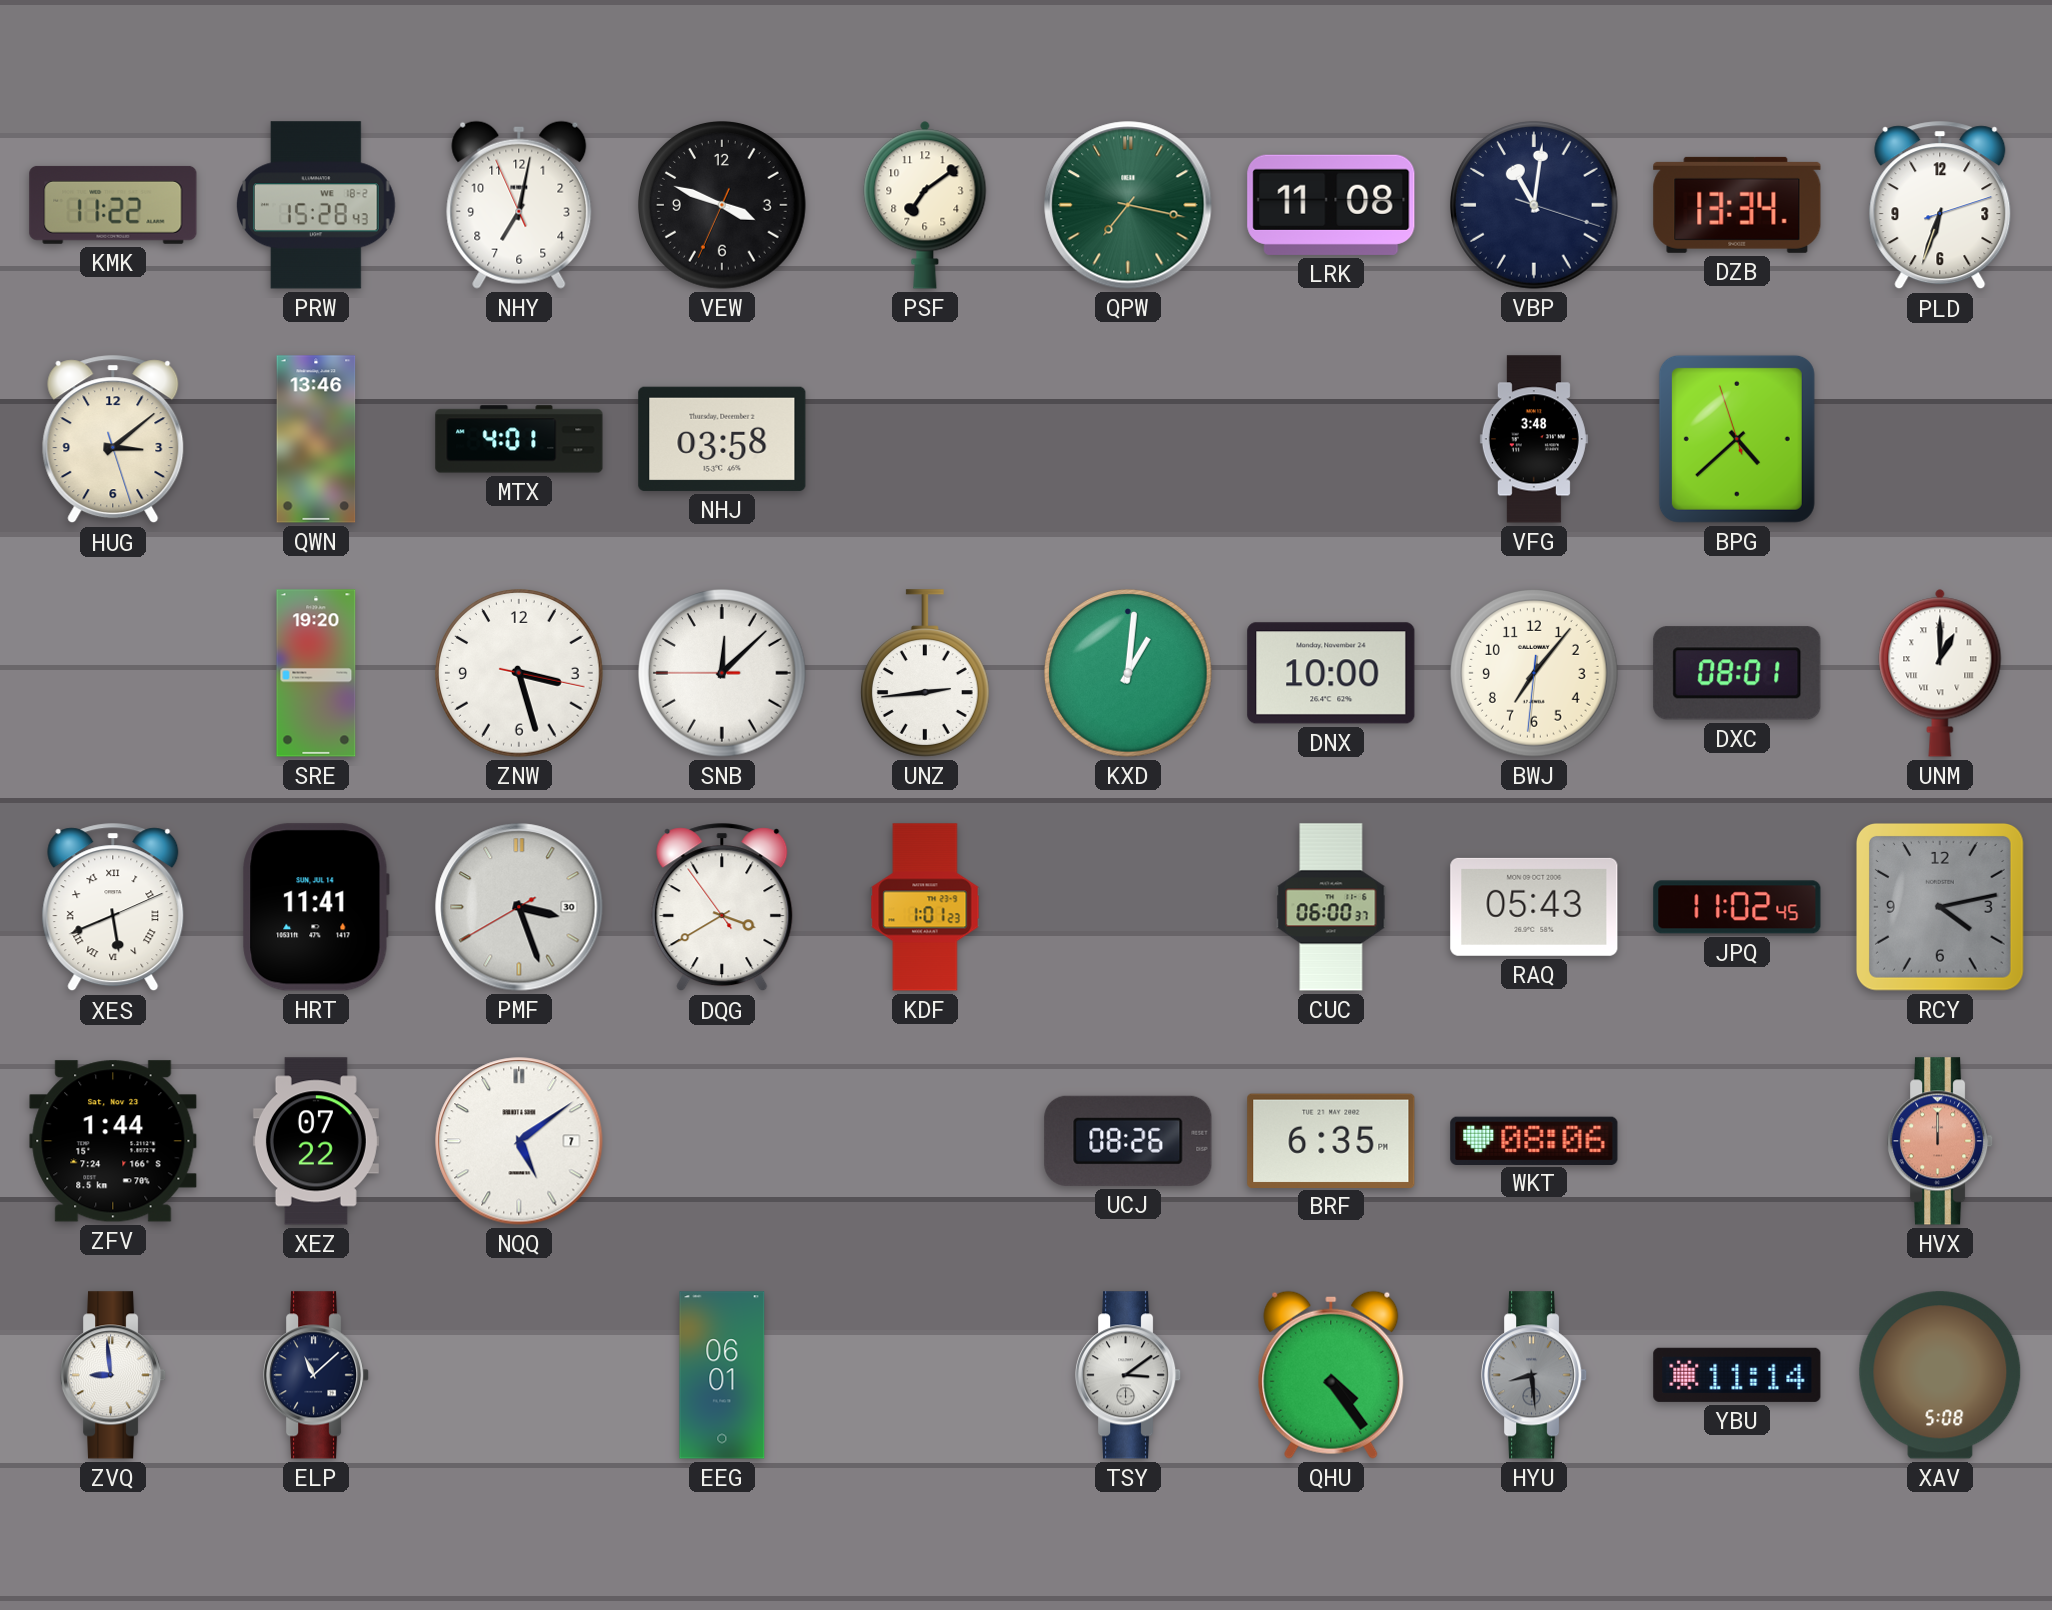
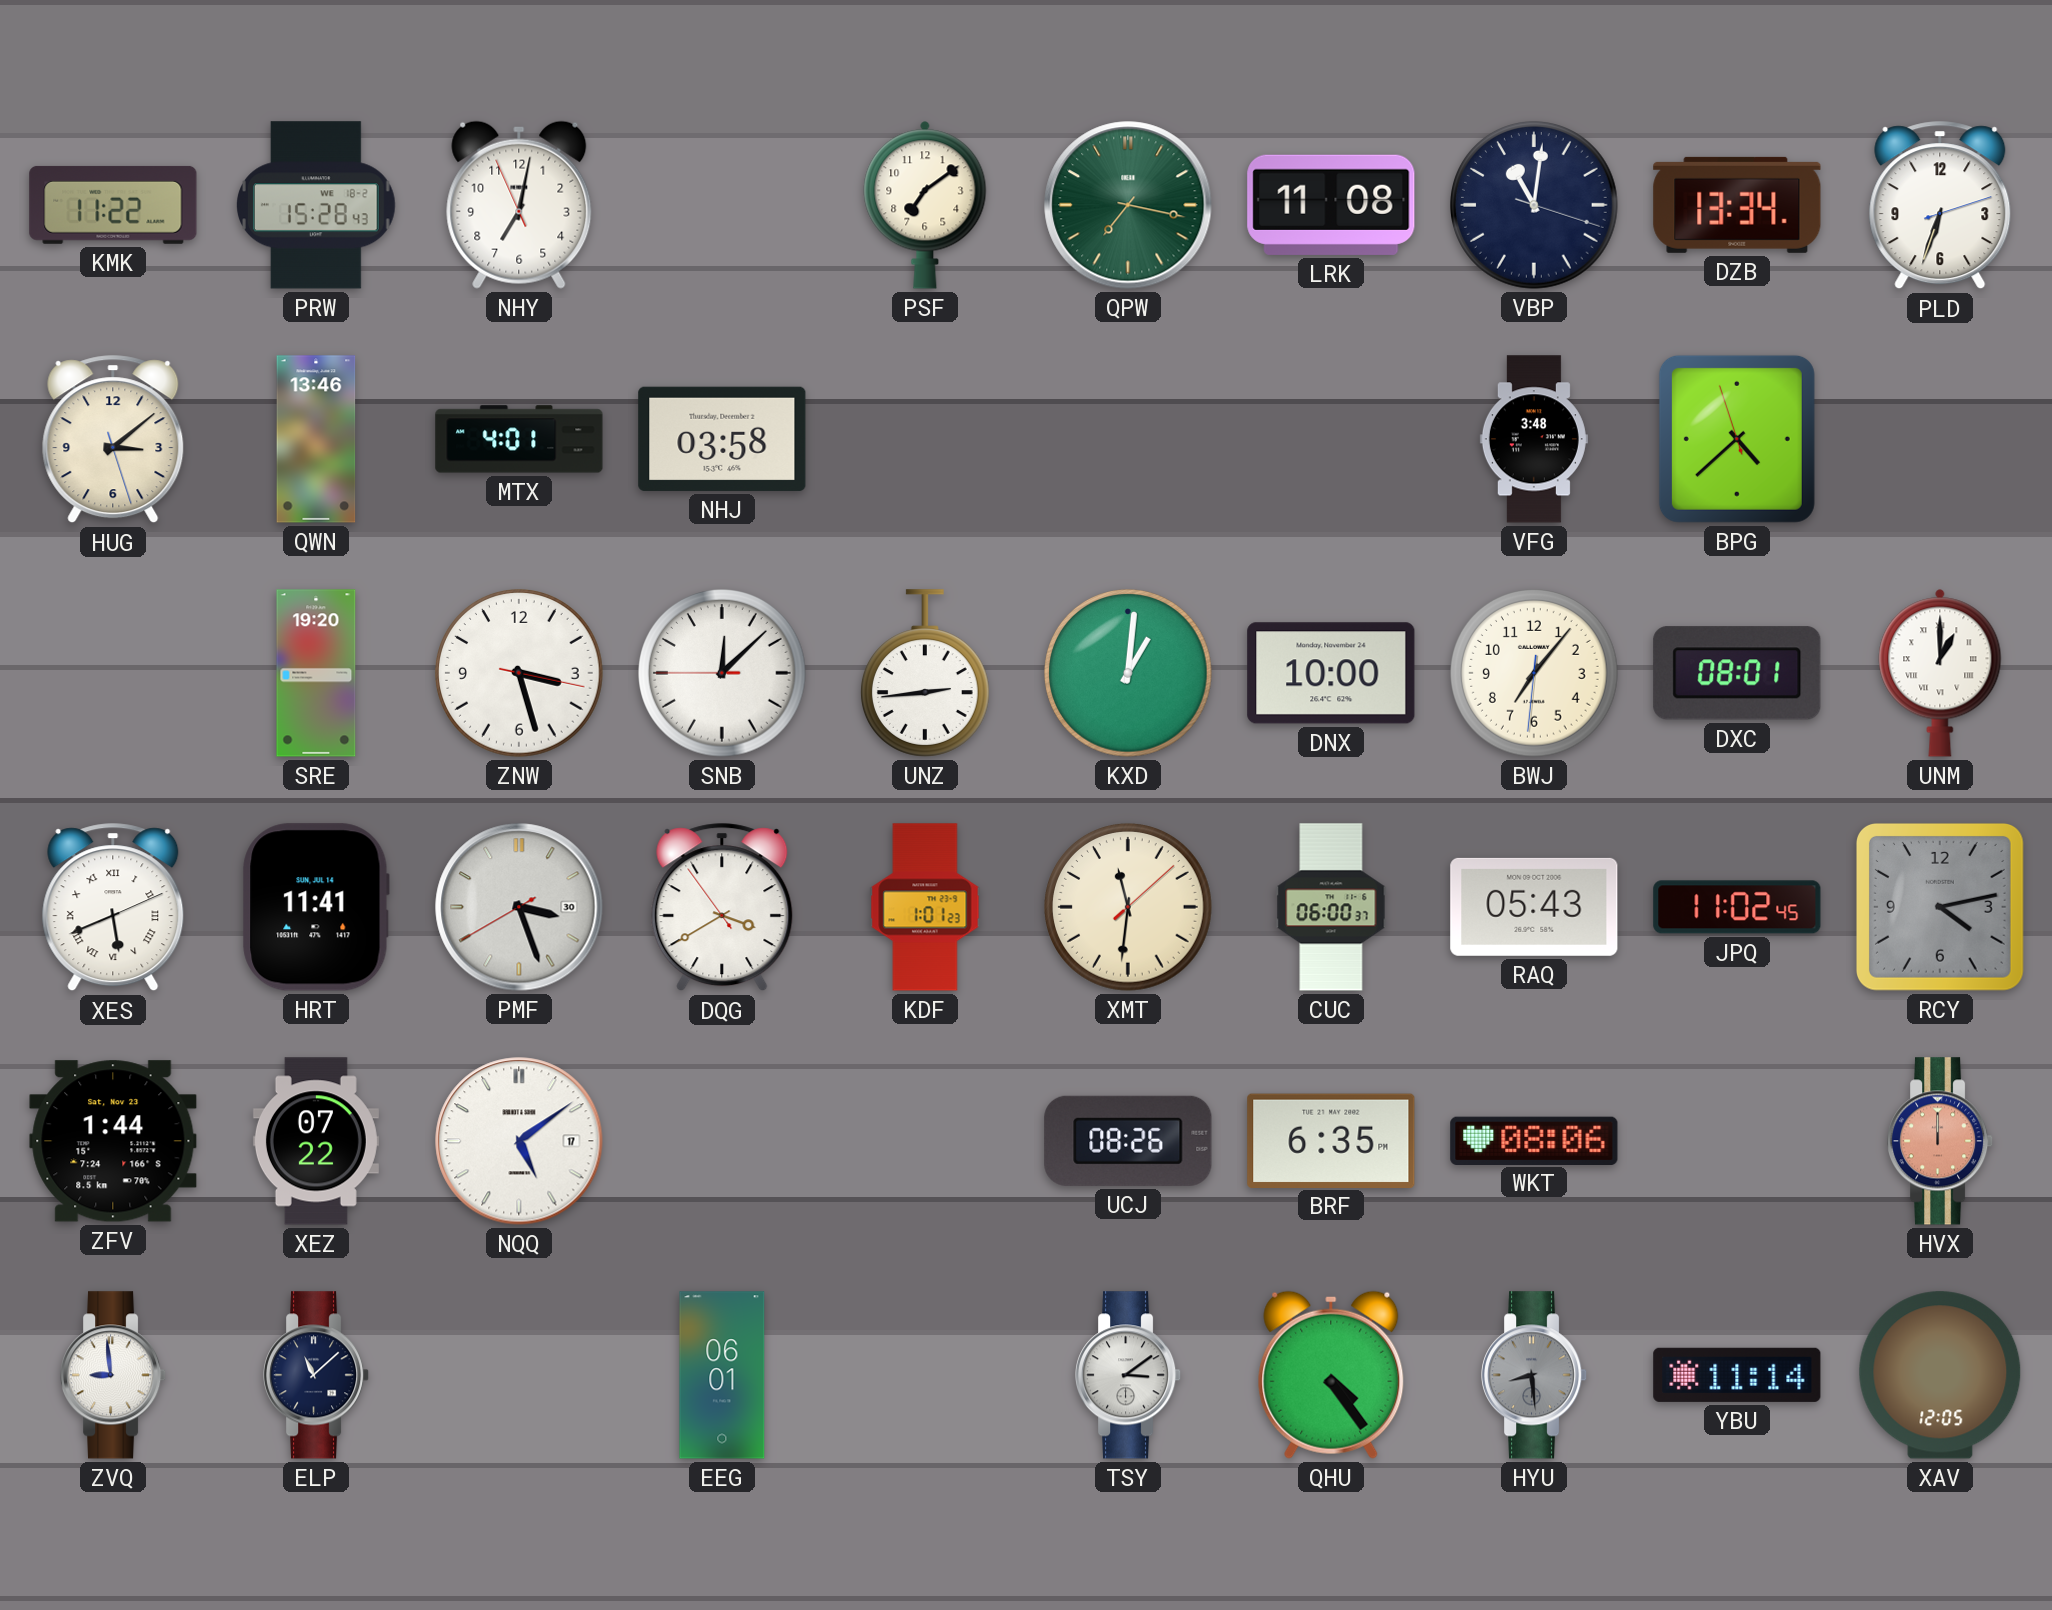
VEW: 3:48 -> none (723, 206)
XMT: none -> 11:31 (1129, 908)
NQQ date: 7 -> 17 (519, 1141)
XAV: 5:08 -> 12:05 (1940, 1375)
